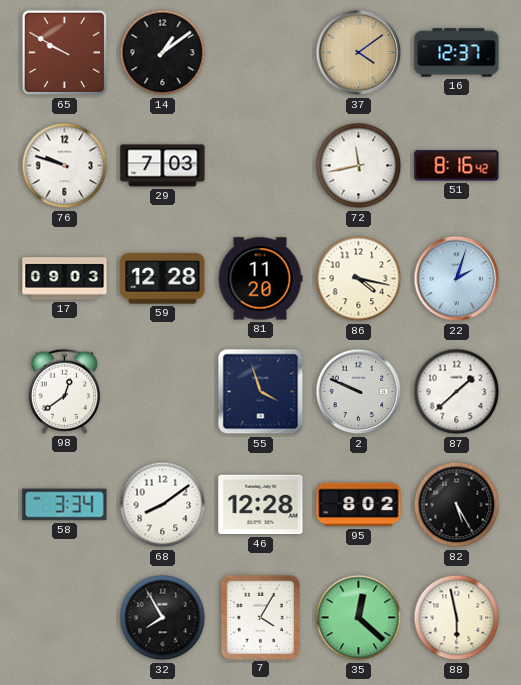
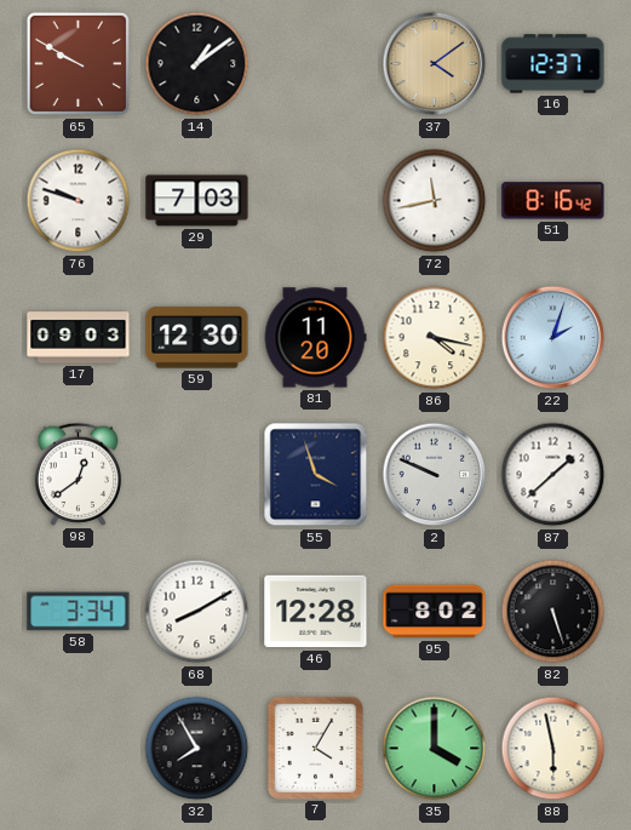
59: 12:28 -> 12:30 (197, 338)
68: 8:09 -> 8:10 (197, 612)
82: 5:25 -> 5:27 (553, 612)
35: 12:22 -> 4:00 (435, 749)
